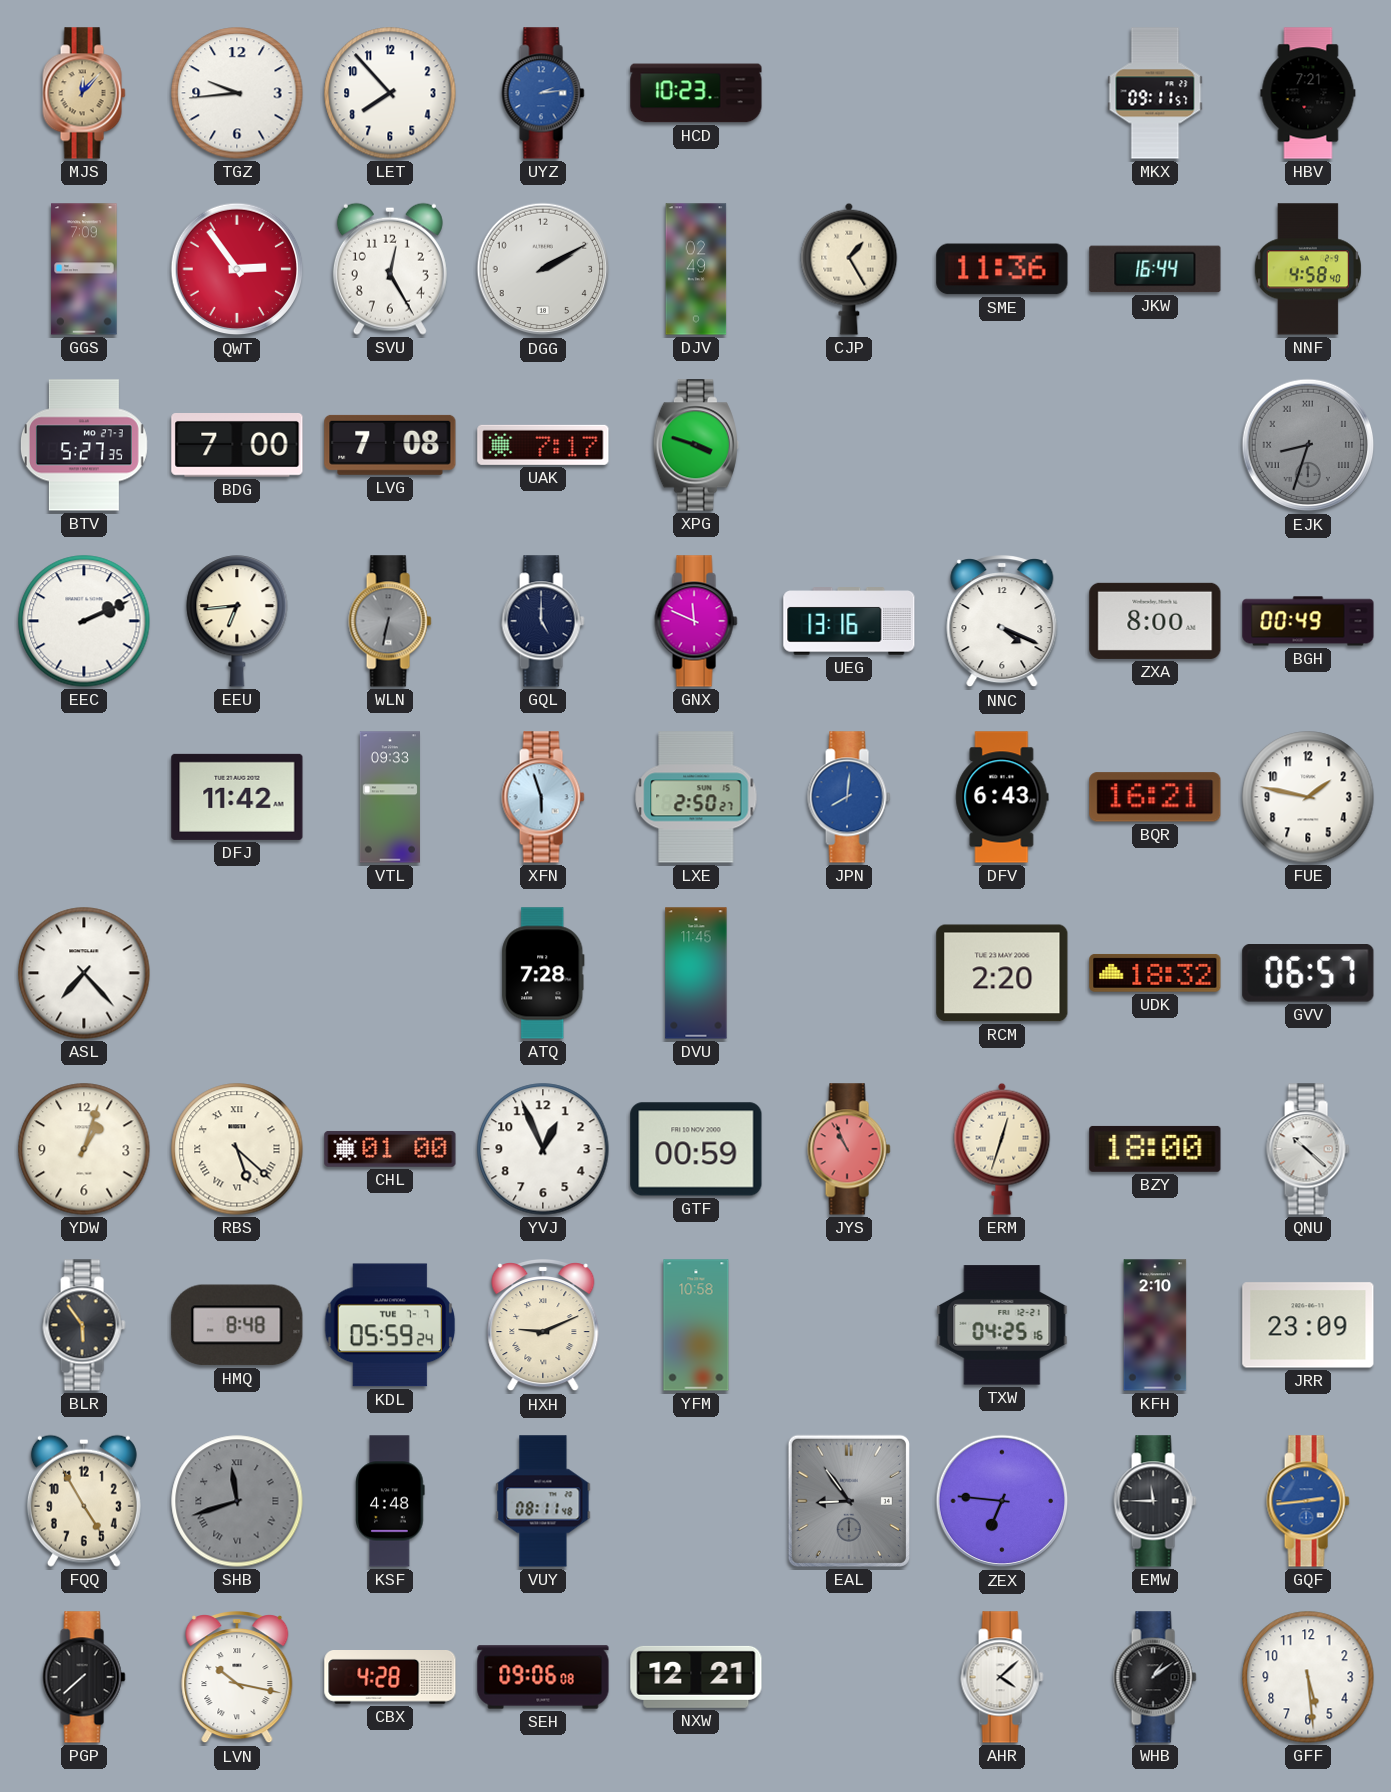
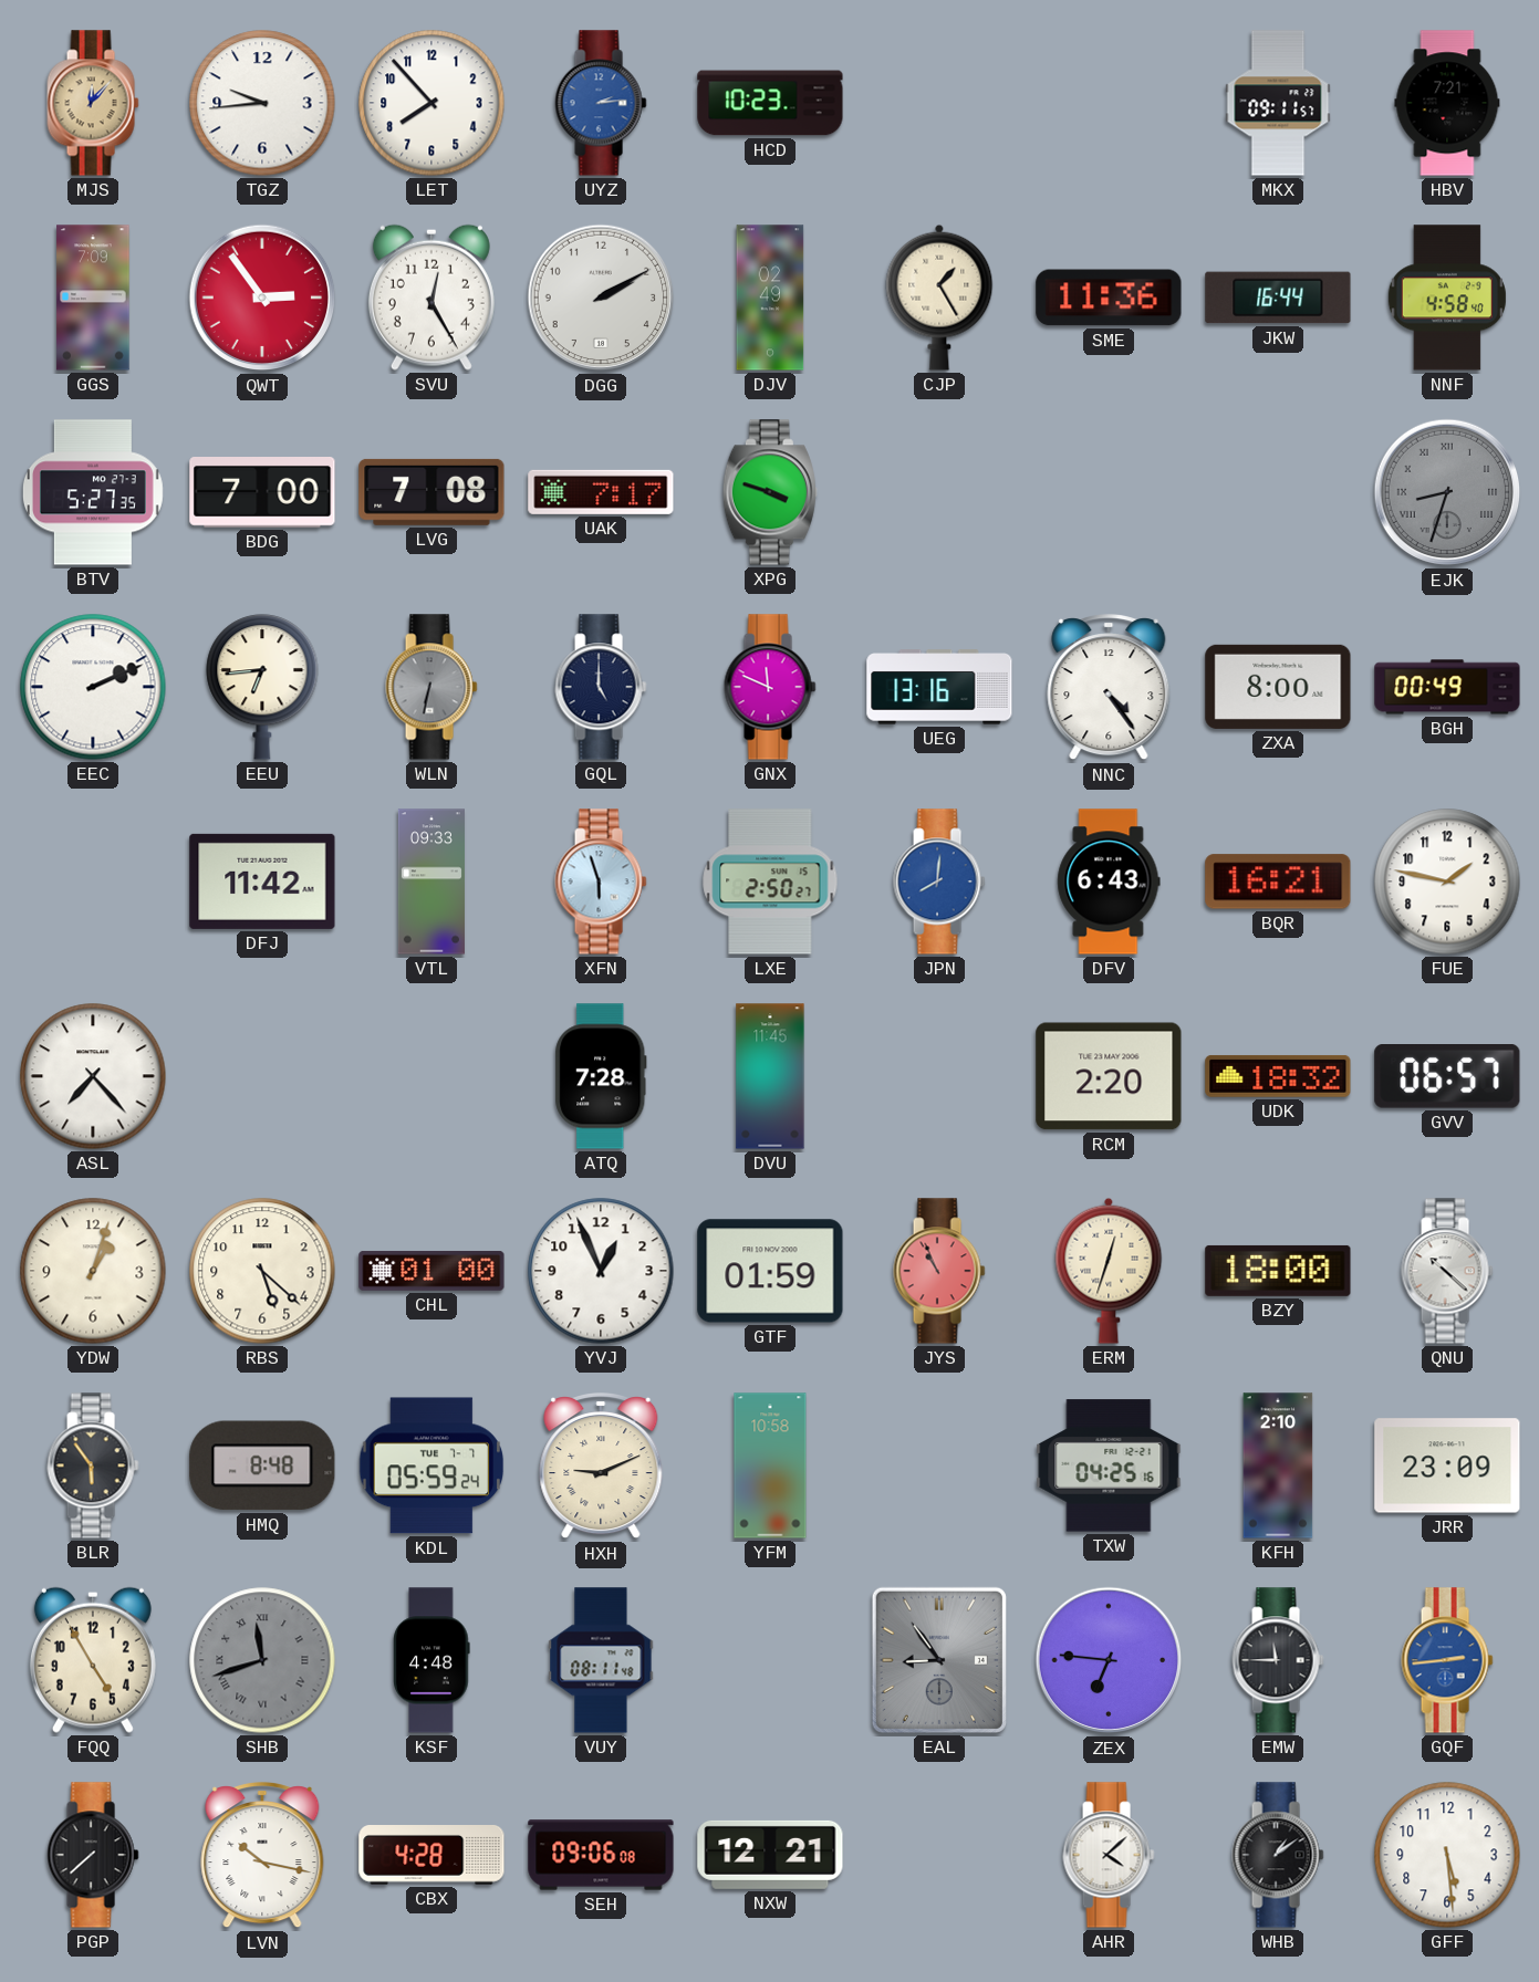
NNC: 4:19 -> 4:24 (1109, 688)
RBS numerals: Roman -> Arabic (262, 1271)
GTF: 00:59 -> 01:59 (770, 1271)
